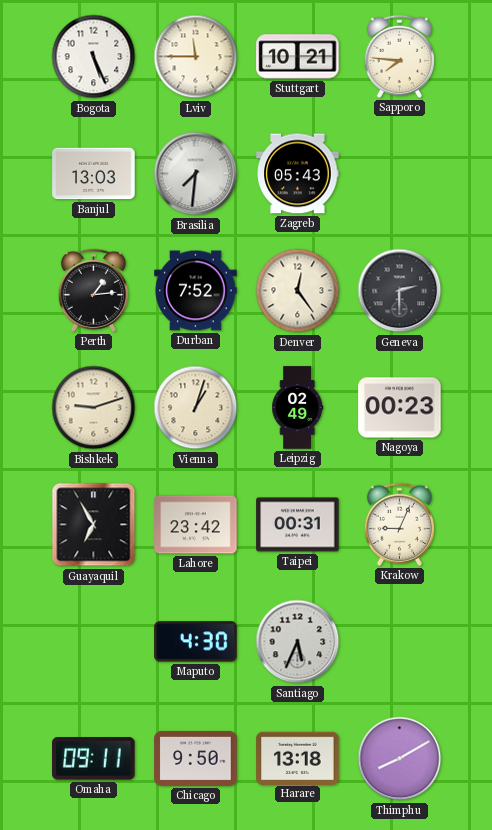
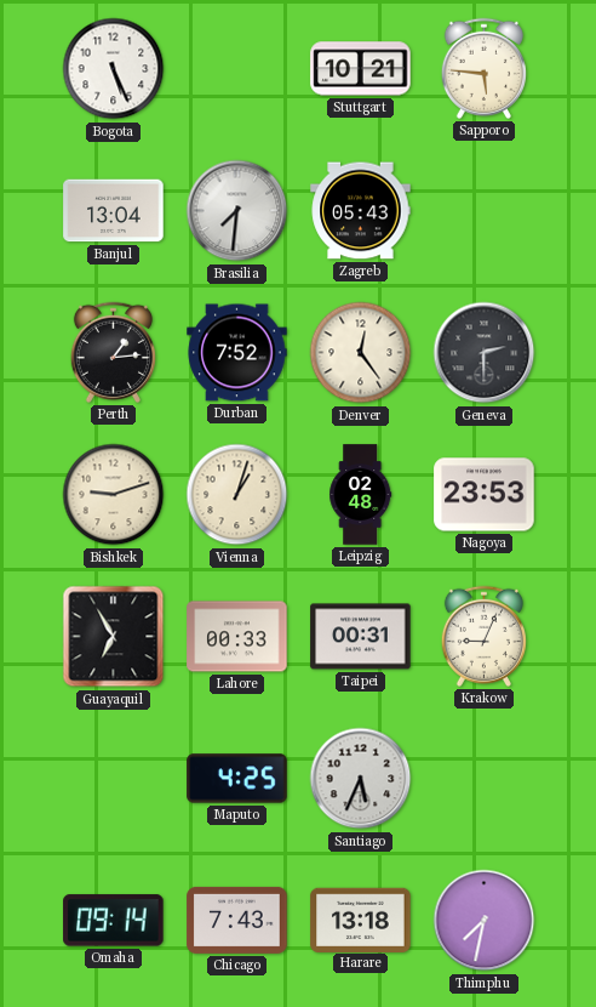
Lviv: 11:45 -> none (196, 57)
Sapporo: 7:46 -> 5:46 (483, 68)
Banjul: 13:03 -> 13:04 (114, 211)
Leipzig: 02:49 -> 02:48 (361, 495)
Nagoya: 00:23 -> 23:53 (485, 495)
Lahore: 23:42 -> 00:33 (237, 637)
Maputo: 4:30 -> 4:25 (237, 779)
Omaha: 09:11 -> 09:14 (114, 921)
Chicago: 9:50 -> 7:43 (237, 920)
Thimphu: 8:10 -> 7:32 (485, 921)
